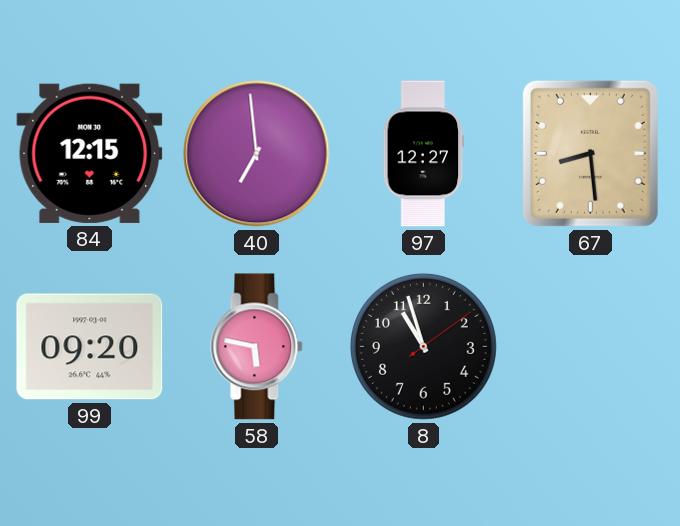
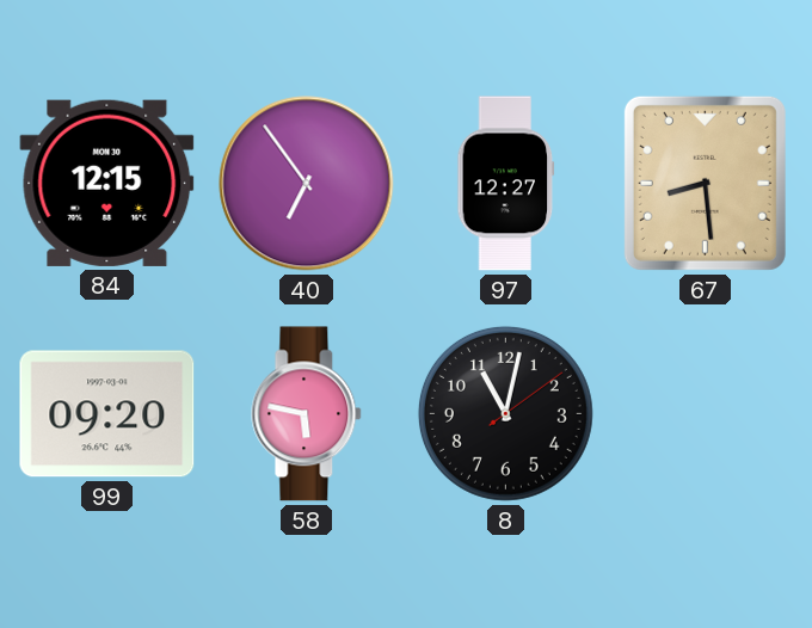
40: 6:59 -> 6:54 (307, 184)
8: 10:57 -> 11:02 (505, 413)
